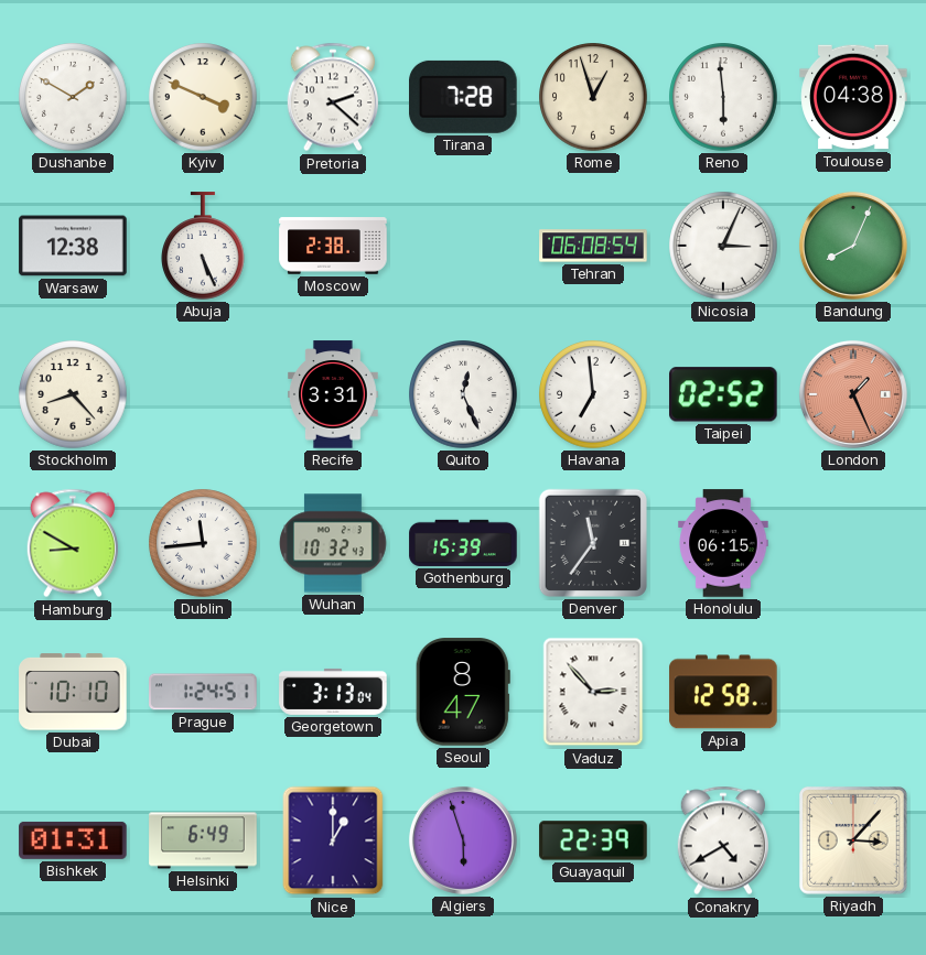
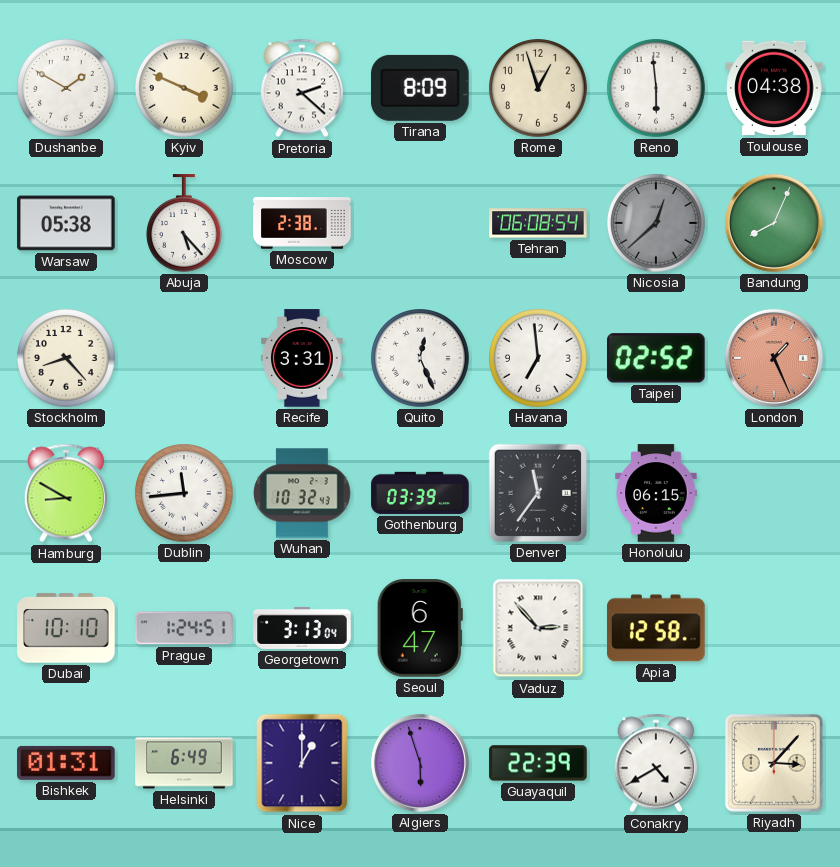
Tirana: 7:28 -> 8:09 (421, 88)
Warsaw: 12:38 -> 05:38 (66, 223)
Abuja: 5:26 -> 5:23 (185, 223)
Nicosia: 3:04 -> 12:38 (656, 223)
Nicosia dial: white -> grey (656, 223)
Gothenburg: 15:39 -> 03:39 (420, 493)
Seoul: 8:47 -> 6:47 (420, 628)
